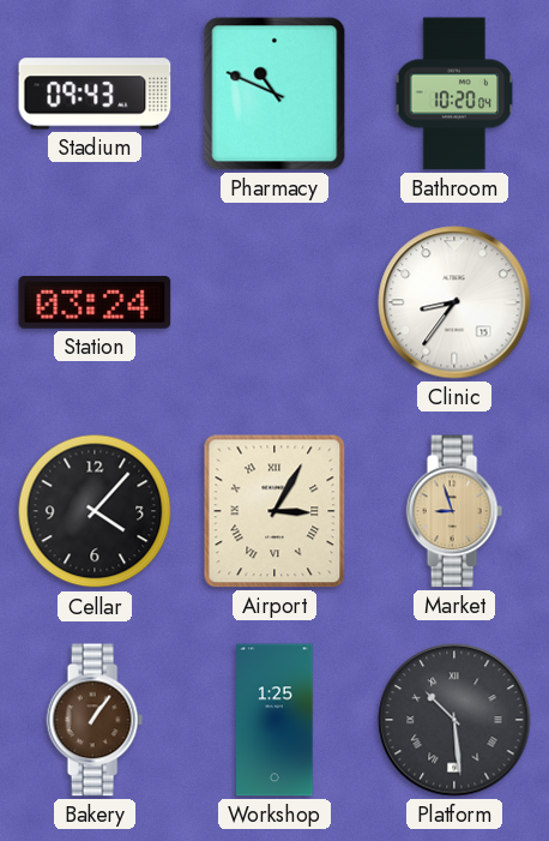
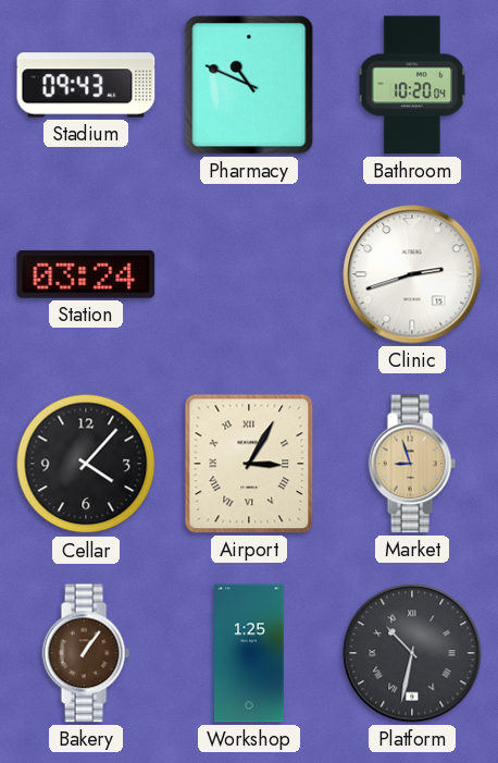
Clinic: 8:36 -> 2:42 (412, 274)
Platform: 10:29 -> 10:32 (412, 653)
